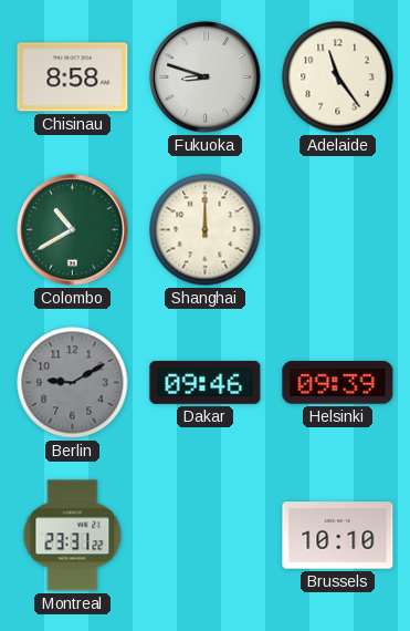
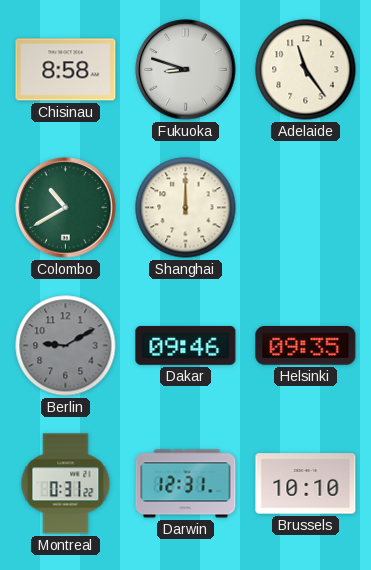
Helsinki: 09:39 -> 09:35 (306, 346)
Montreal: 23:31 -> 0:31 (66, 484)
Darwin: none -> 12:31 (186, 484)
